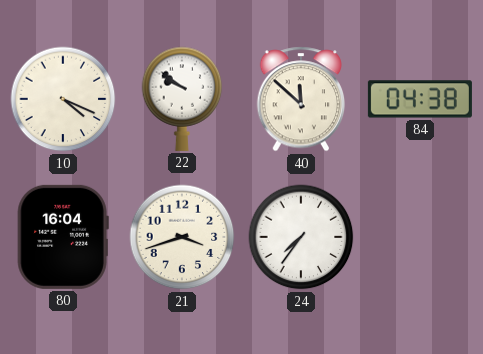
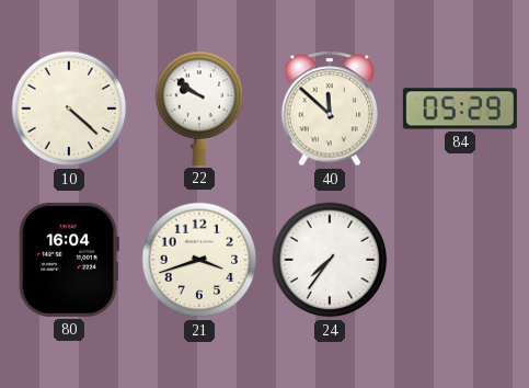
10: 4:19 -> 4:22 (69, 109)
84: 04:38 -> 05:29 (460, 109)
